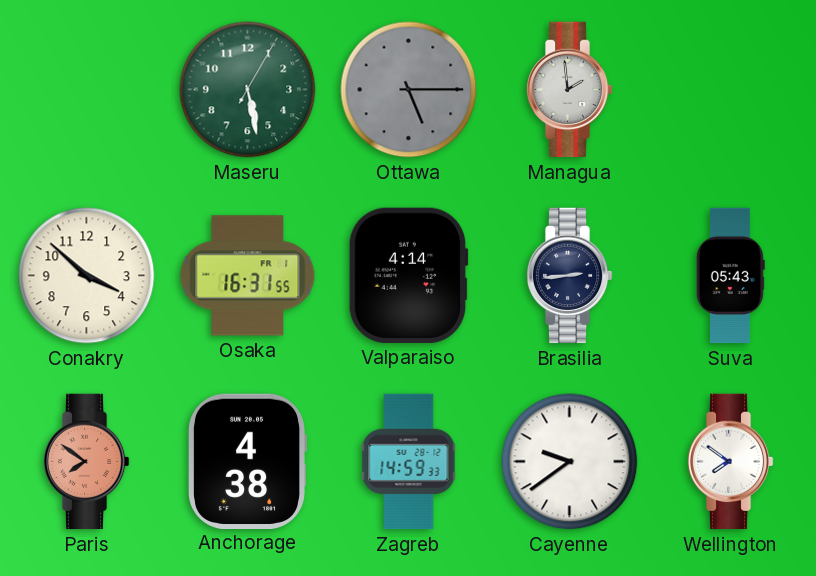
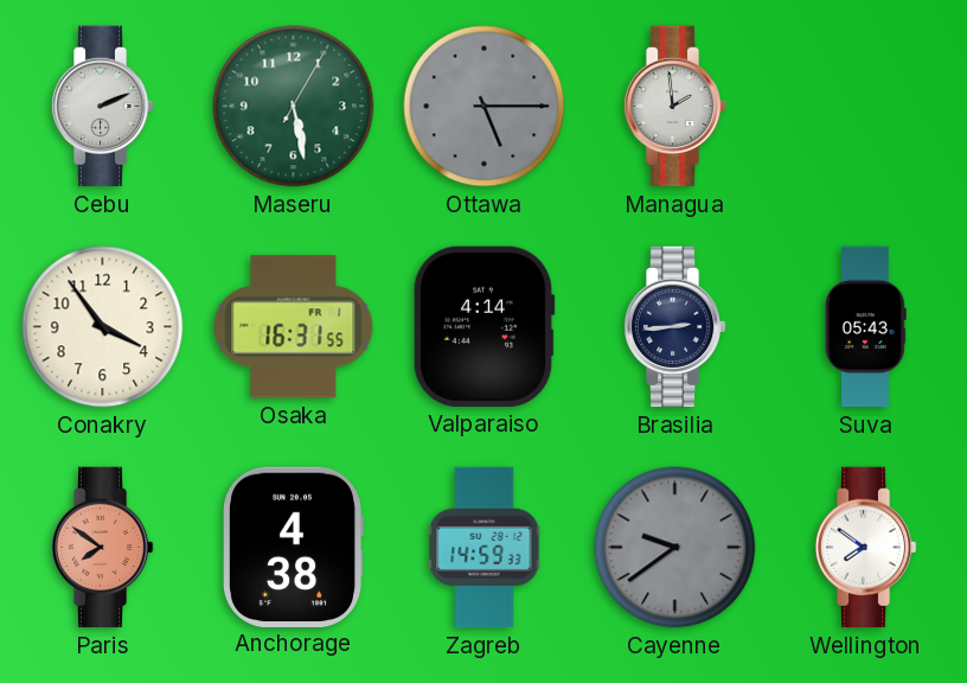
Cebu: none -> 2:11 (102, 107)
Conakry: 3:52 -> 3:54 (103, 327)
Cayenne dial: white -> grey (675, 548)
